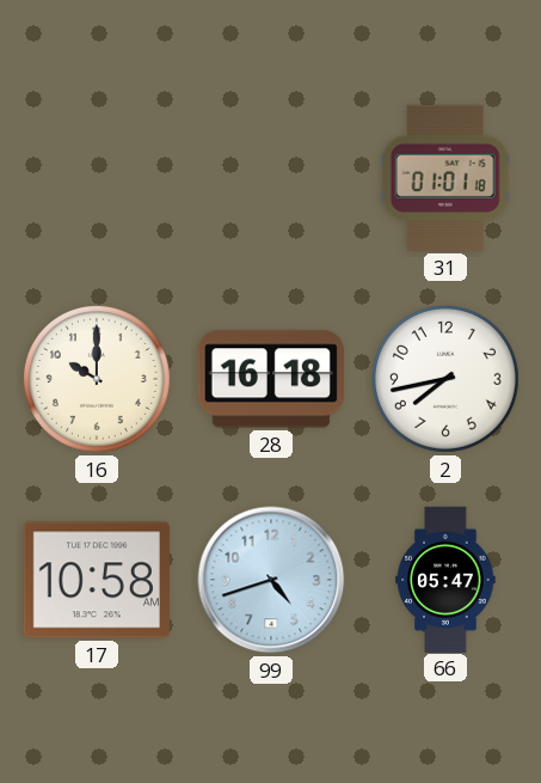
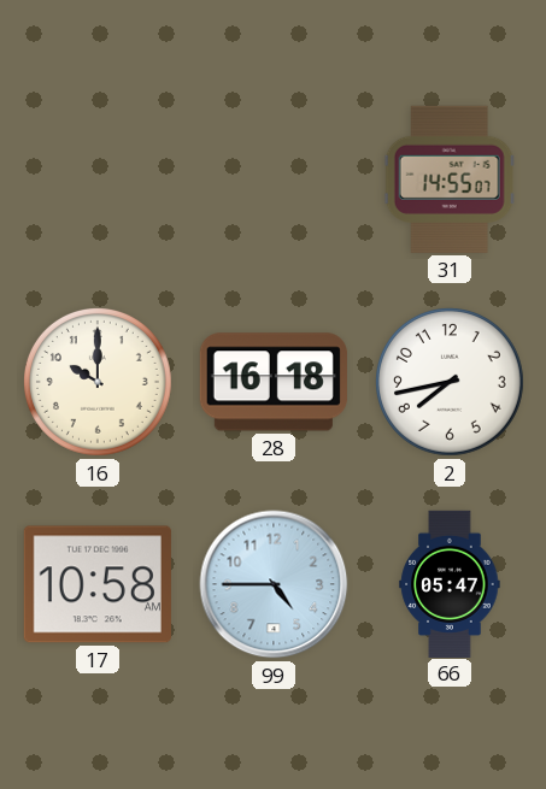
31: 01:01 -> 14:55 (450, 179)
99: 4:42 -> 4:45 (274, 584)
